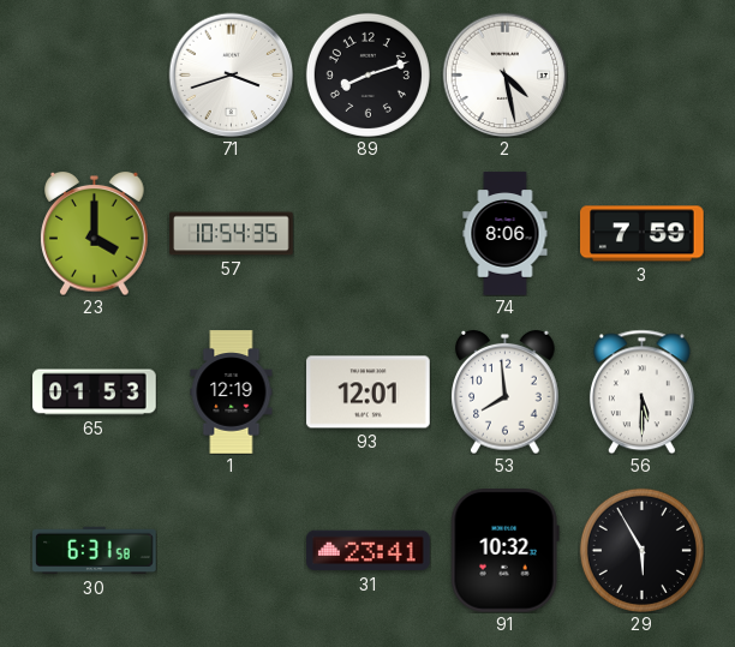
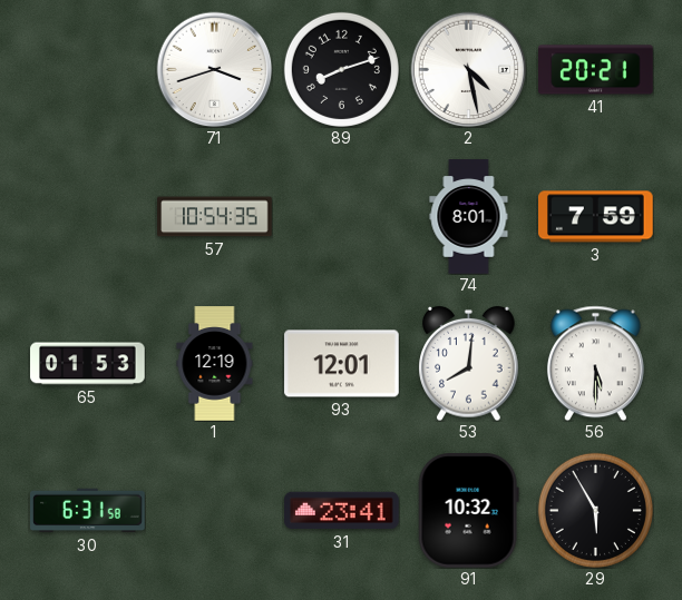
41: none -> 20:21 (596, 70)
23: 4:00 -> none (95, 233)
74: 8:06 -> 8:01 (469, 217)
53: 7:59 -> 8:01 (469, 363)
